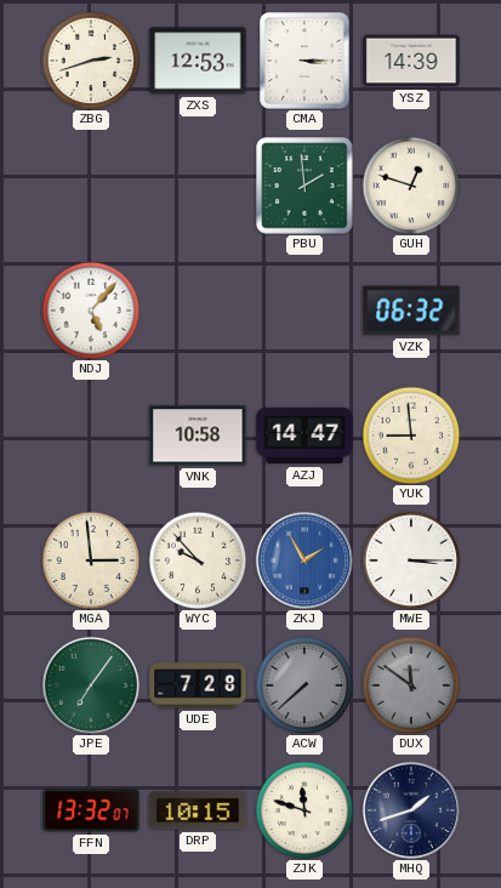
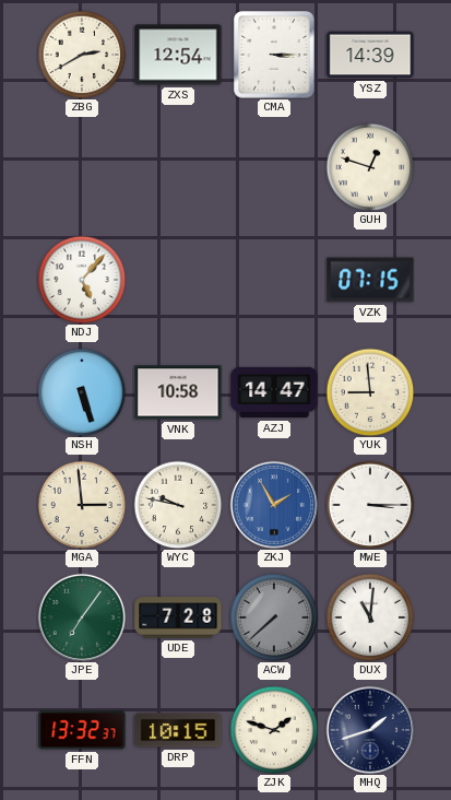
ZBG: 2:42 -> 2:40 (82, 55)
ZXS: 12:53 -> 12:54 (178, 55)
PBU: 1:59 -> none (304, 186)
VZK: 06:32 -> 07:15 (370, 280)
NSH: none -> 5:27 (82, 392)
WYC: 9:53 -> 9:47 (178, 505)
DUX: 11:51 -> 11:01 (370, 617)
DUX dial: grey -> white (370, 617)
FFN: 13:32:07 -> 13:32:37 (82, 730)
ZJK: 11:48 -> 1:48 (274, 730)
